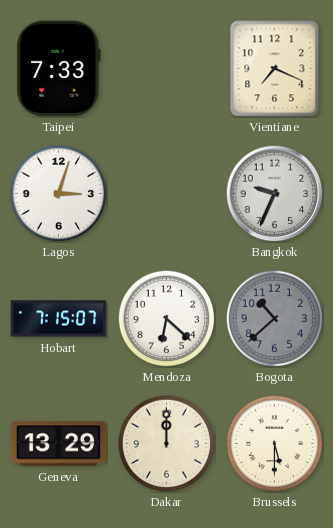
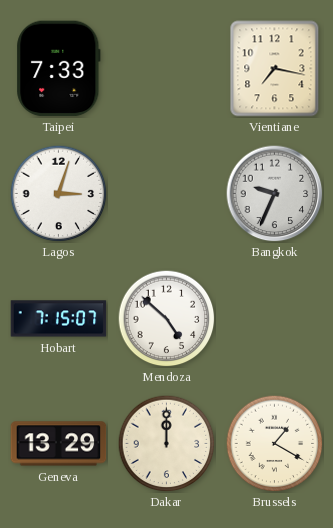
Vientiane: 7:19 -> 7:17 (275, 69)
Mendoza: 6:22 -> 4:52 (166, 318)
Bogota: 10:38 -> none (274, 318)
Brussels: 5:30 -> 1:20 (274, 443)
